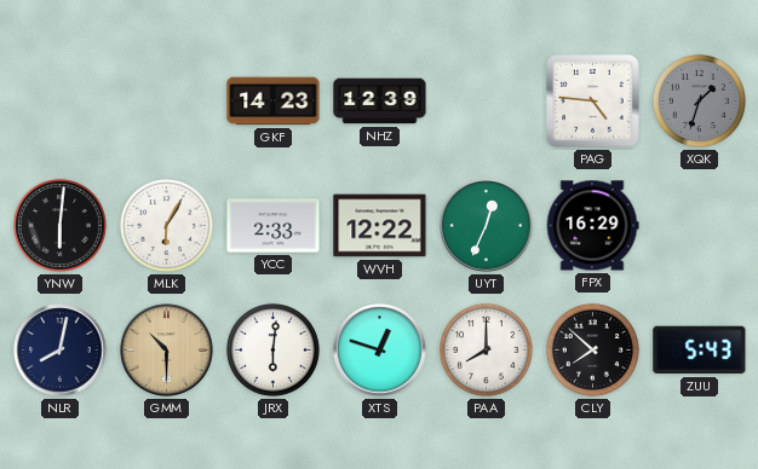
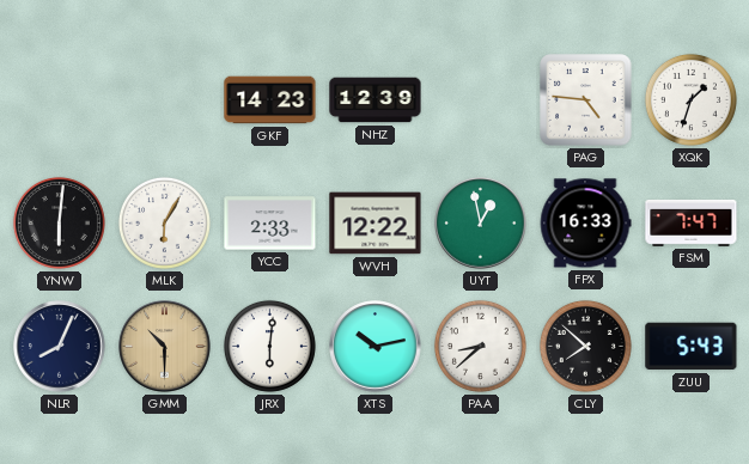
XQK dial: grey -> white (690, 99)
UYT: 12:34 -> 12:58 (481, 224)
FPX: 16:29 -> 16:33 (585, 224)
FSM: none -> 7:47 (692, 222)
NLR: 8:02 -> 8:04 (60, 347)
XTS: 12:48 -> 10:13 (376, 347)
PAA: 8:00 -> 8:38 (480, 346)
